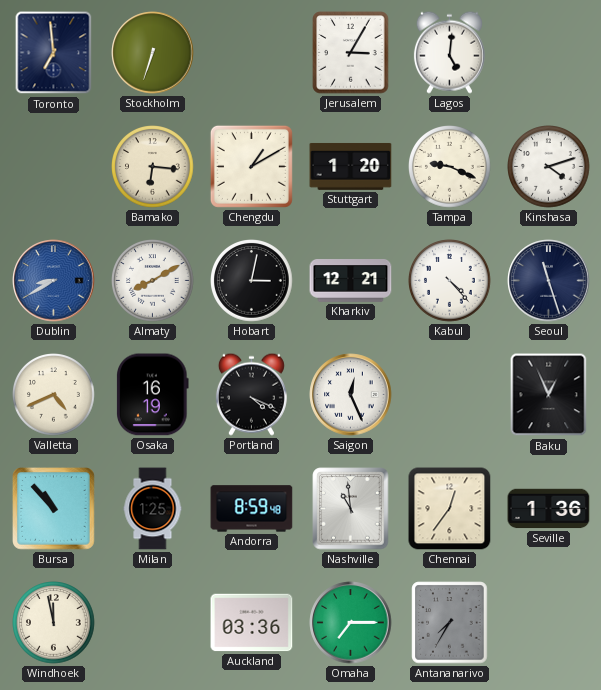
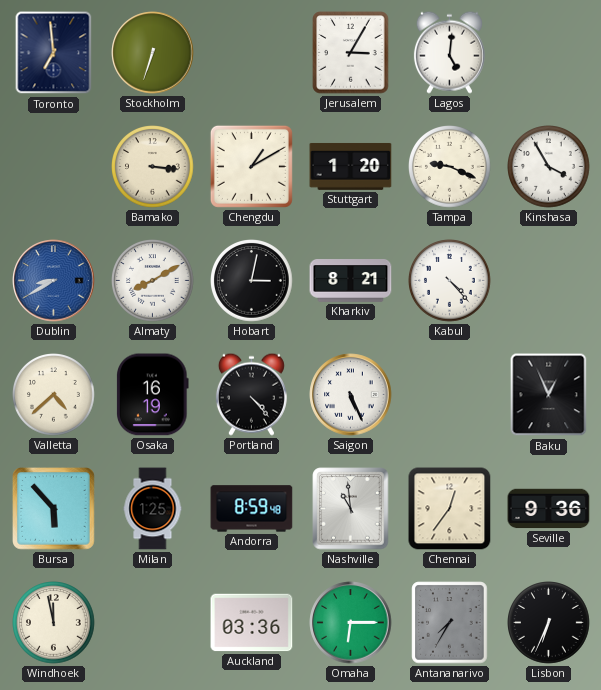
Bamako: 6:16 -> 3:16 (153, 167)
Kinshasa: 4:12 -> 3:55 (549, 167)
Kharkiv: 12:21 -> 8:21 (351, 281)
Seoul: 11:27 -> none (549, 281)
Valletta: 4:41 -> 4:38 (54, 395)
Portland: 4:19 -> 4:23 (251, 394)
Saigon: 12:26 -> 5:26 (351, 395)
Bursa: 10:53 -> 5:53 (54, 509)
Seville: 1:36 -> 9:36 (549, 509)
Omaha: 7:15 -> 6:15 (351, 623)
Lisbon: none -> 6:34 (549, 623)
